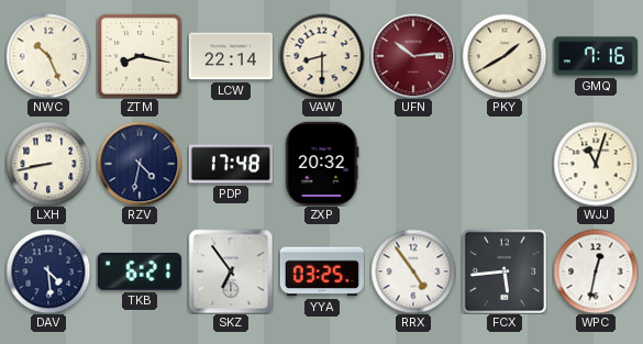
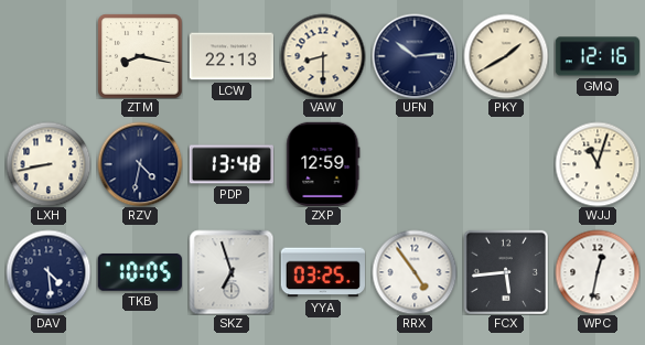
NWC: 10:26 -> none (48, 56)
LCW: 22:14 -> 22:13 (230, 56)
UFN dial: burgundy -> navy (415, 56)
GMQ: 7:16 -> 12:16 (598, 56)
PDP: 17:48 -> 13:48 (230, 164)
ZXP: 20:32 -> 12:59 (323, 164)
TKB: 6:21 -> 10:05 (140, 272)
SKZ: 6:54 -> 6:57 (232, 272)
